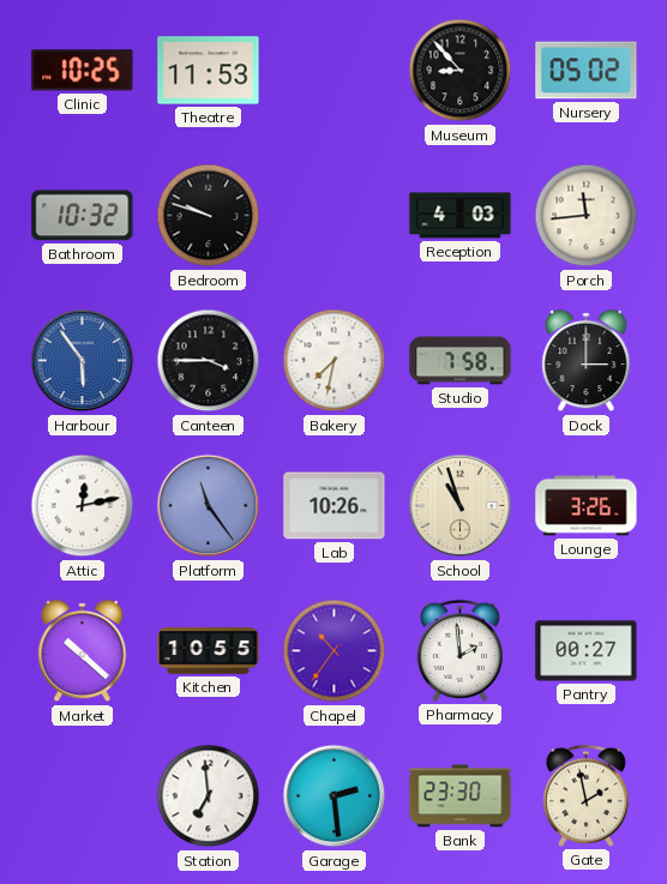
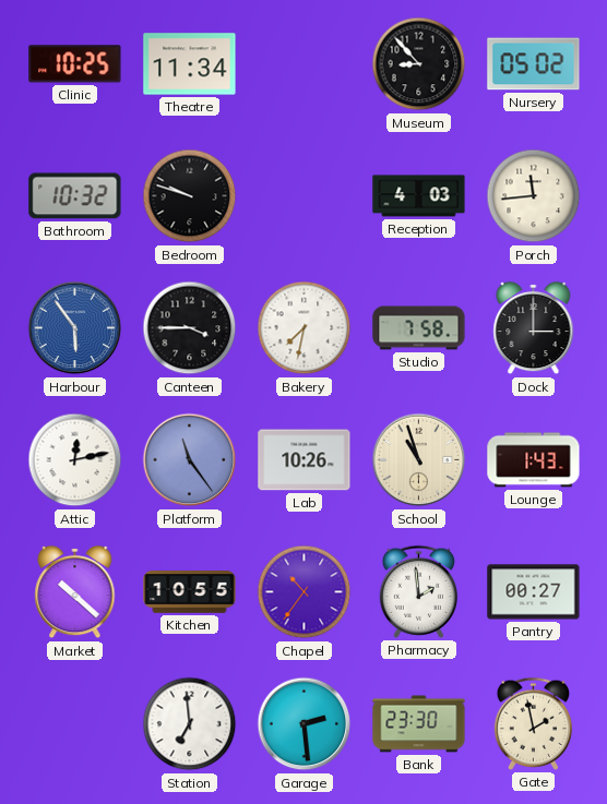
Theatre: 11:53 -> 11:34 (190, 64)
Lounge: 3:26 -> 1:43 (534, 460)
